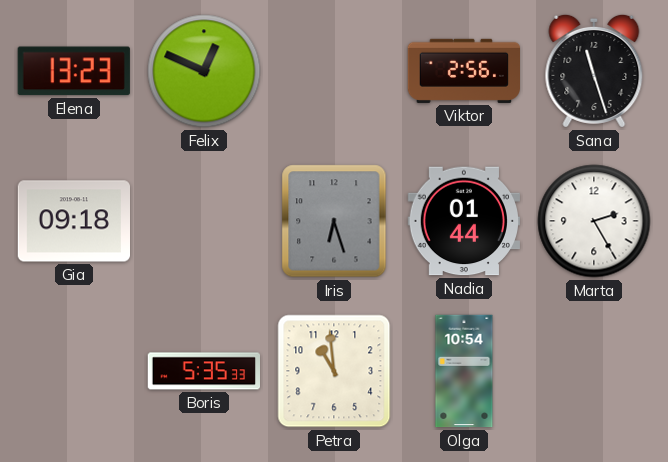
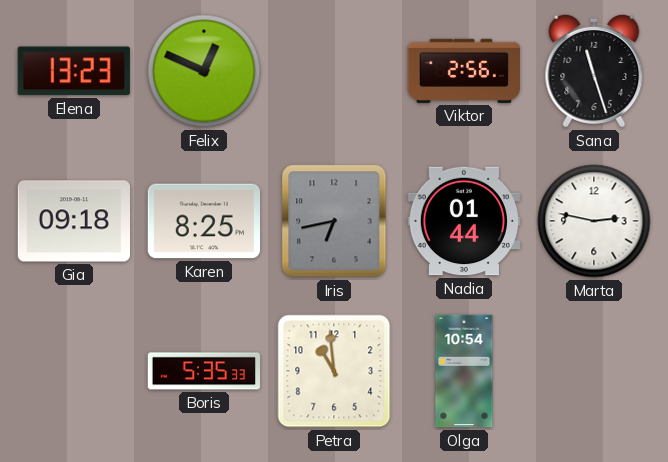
Karen: none -> 8:25 (203, 221)
Iris: 6:27 -> 6:43 (334, 221)
Marta: 2:25 -> 2:47 (594, 221)
